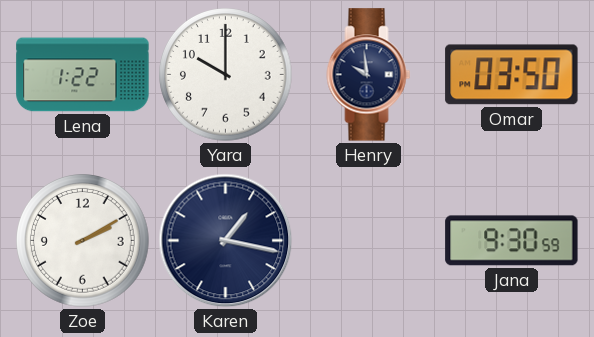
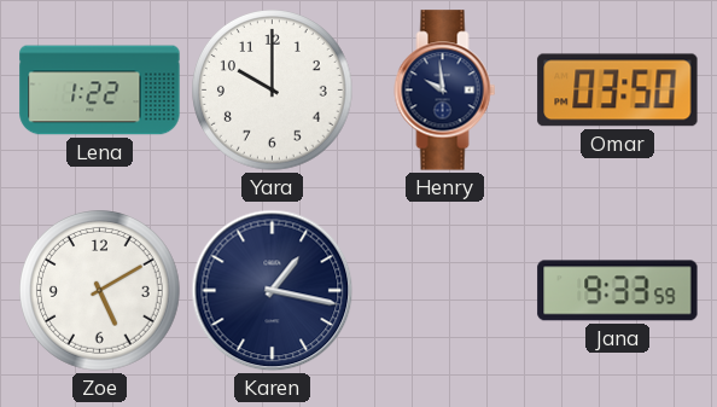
Zoe: 2:10 -> 5:10 (100, 291)
Jana: 9:30 -> 9:33 (618, 291)
